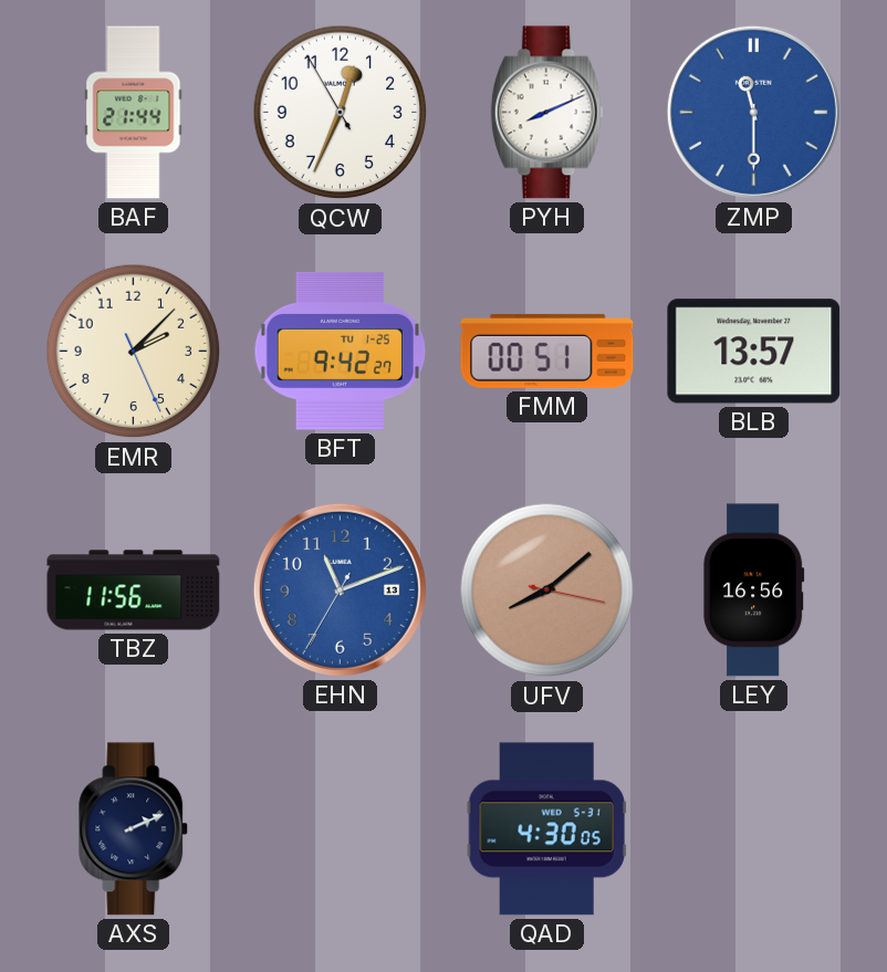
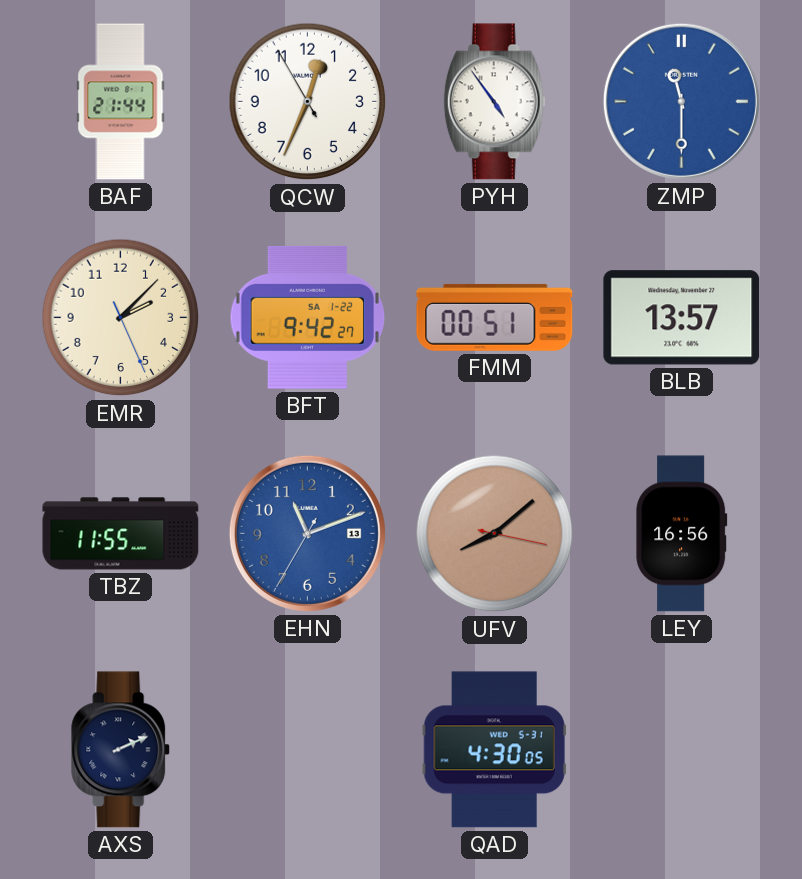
PYH: 8:11 -> 4:54 (495, 102)
BFT date: TU 1-25 -> SA 1-22 (308, 317)
TBZ: 11:56 -> 11:55 (121, 534)
